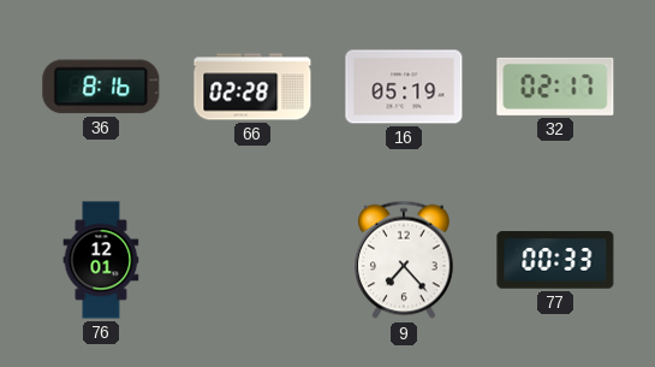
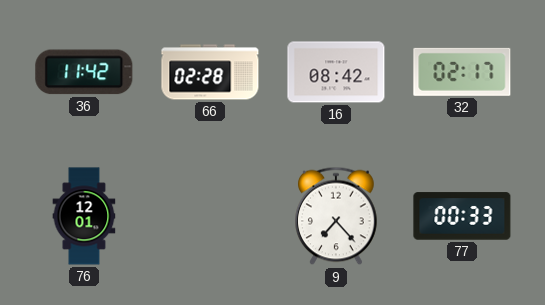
36: 8:16 -> 11:42 (84, 72)
16: 05:19 -> 08:42 (336, 72)
